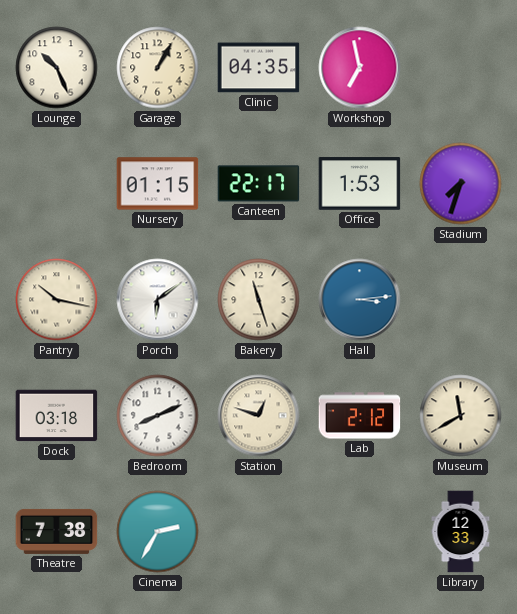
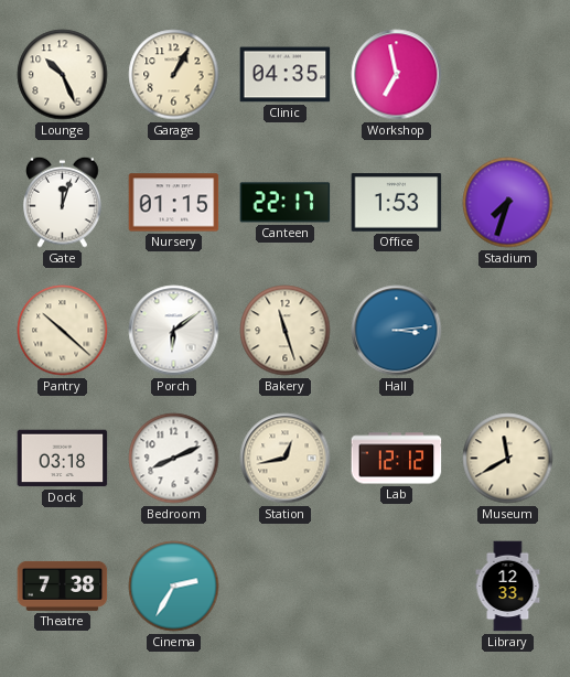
Gate: none -> 12:03 (63, 202)
Pantry: 10:17 -> 10:22 (63, 331)
Station: 12:48 -> 12:43 (286, 459)
Lab: 2:12 -> 12:12 (397, 459)
